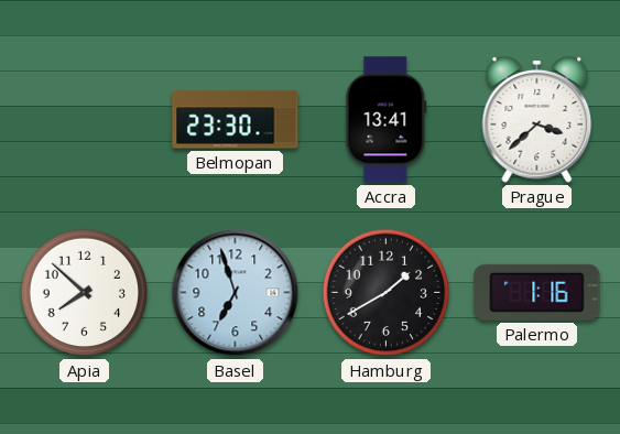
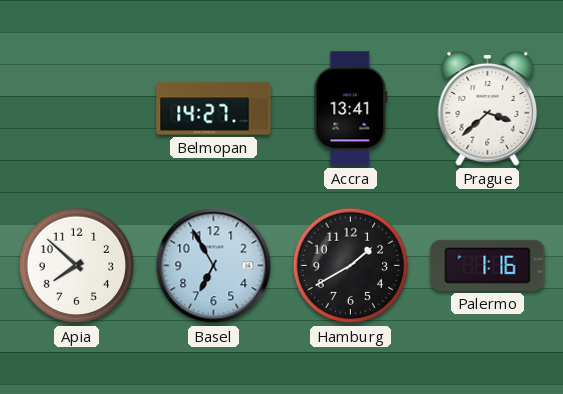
Belmopan: 23:30 -> 14:27 (214, 109)
Basel: 6:57 -> 6:55 (214, 266)
